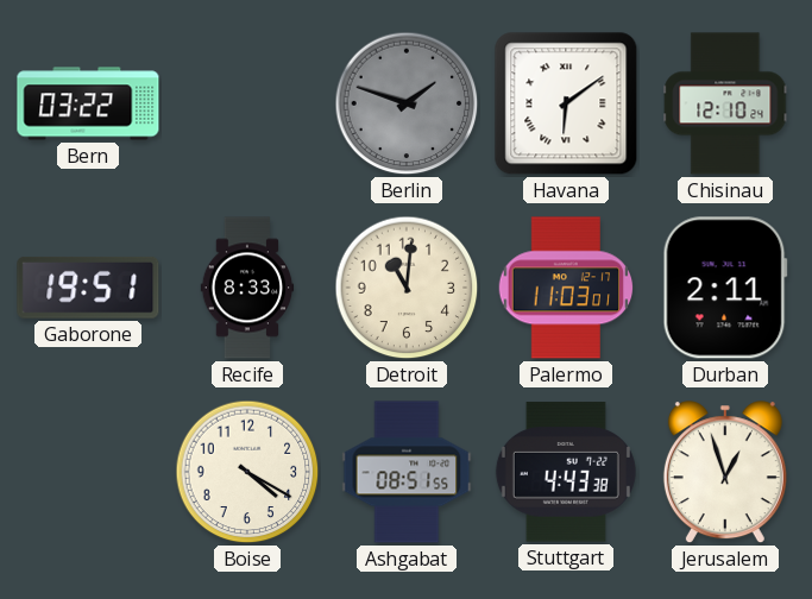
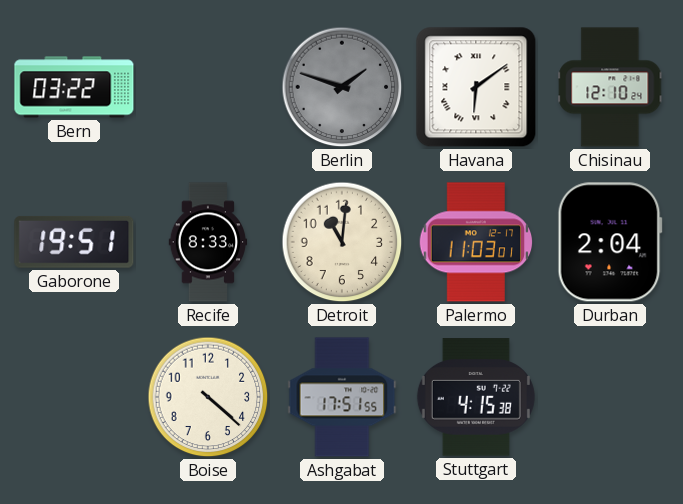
Durban: 2:11 -> 2:04 (610, 242)
Boise: 4:20 -> 4:22 (208, 397)
Ashgabat: 08:51 -> 17:51 (342, 397)
Stuttgart: 4:43 -> 4:15 (476, 397)
Jerusalem: 12:57 -> none (725, 473)
